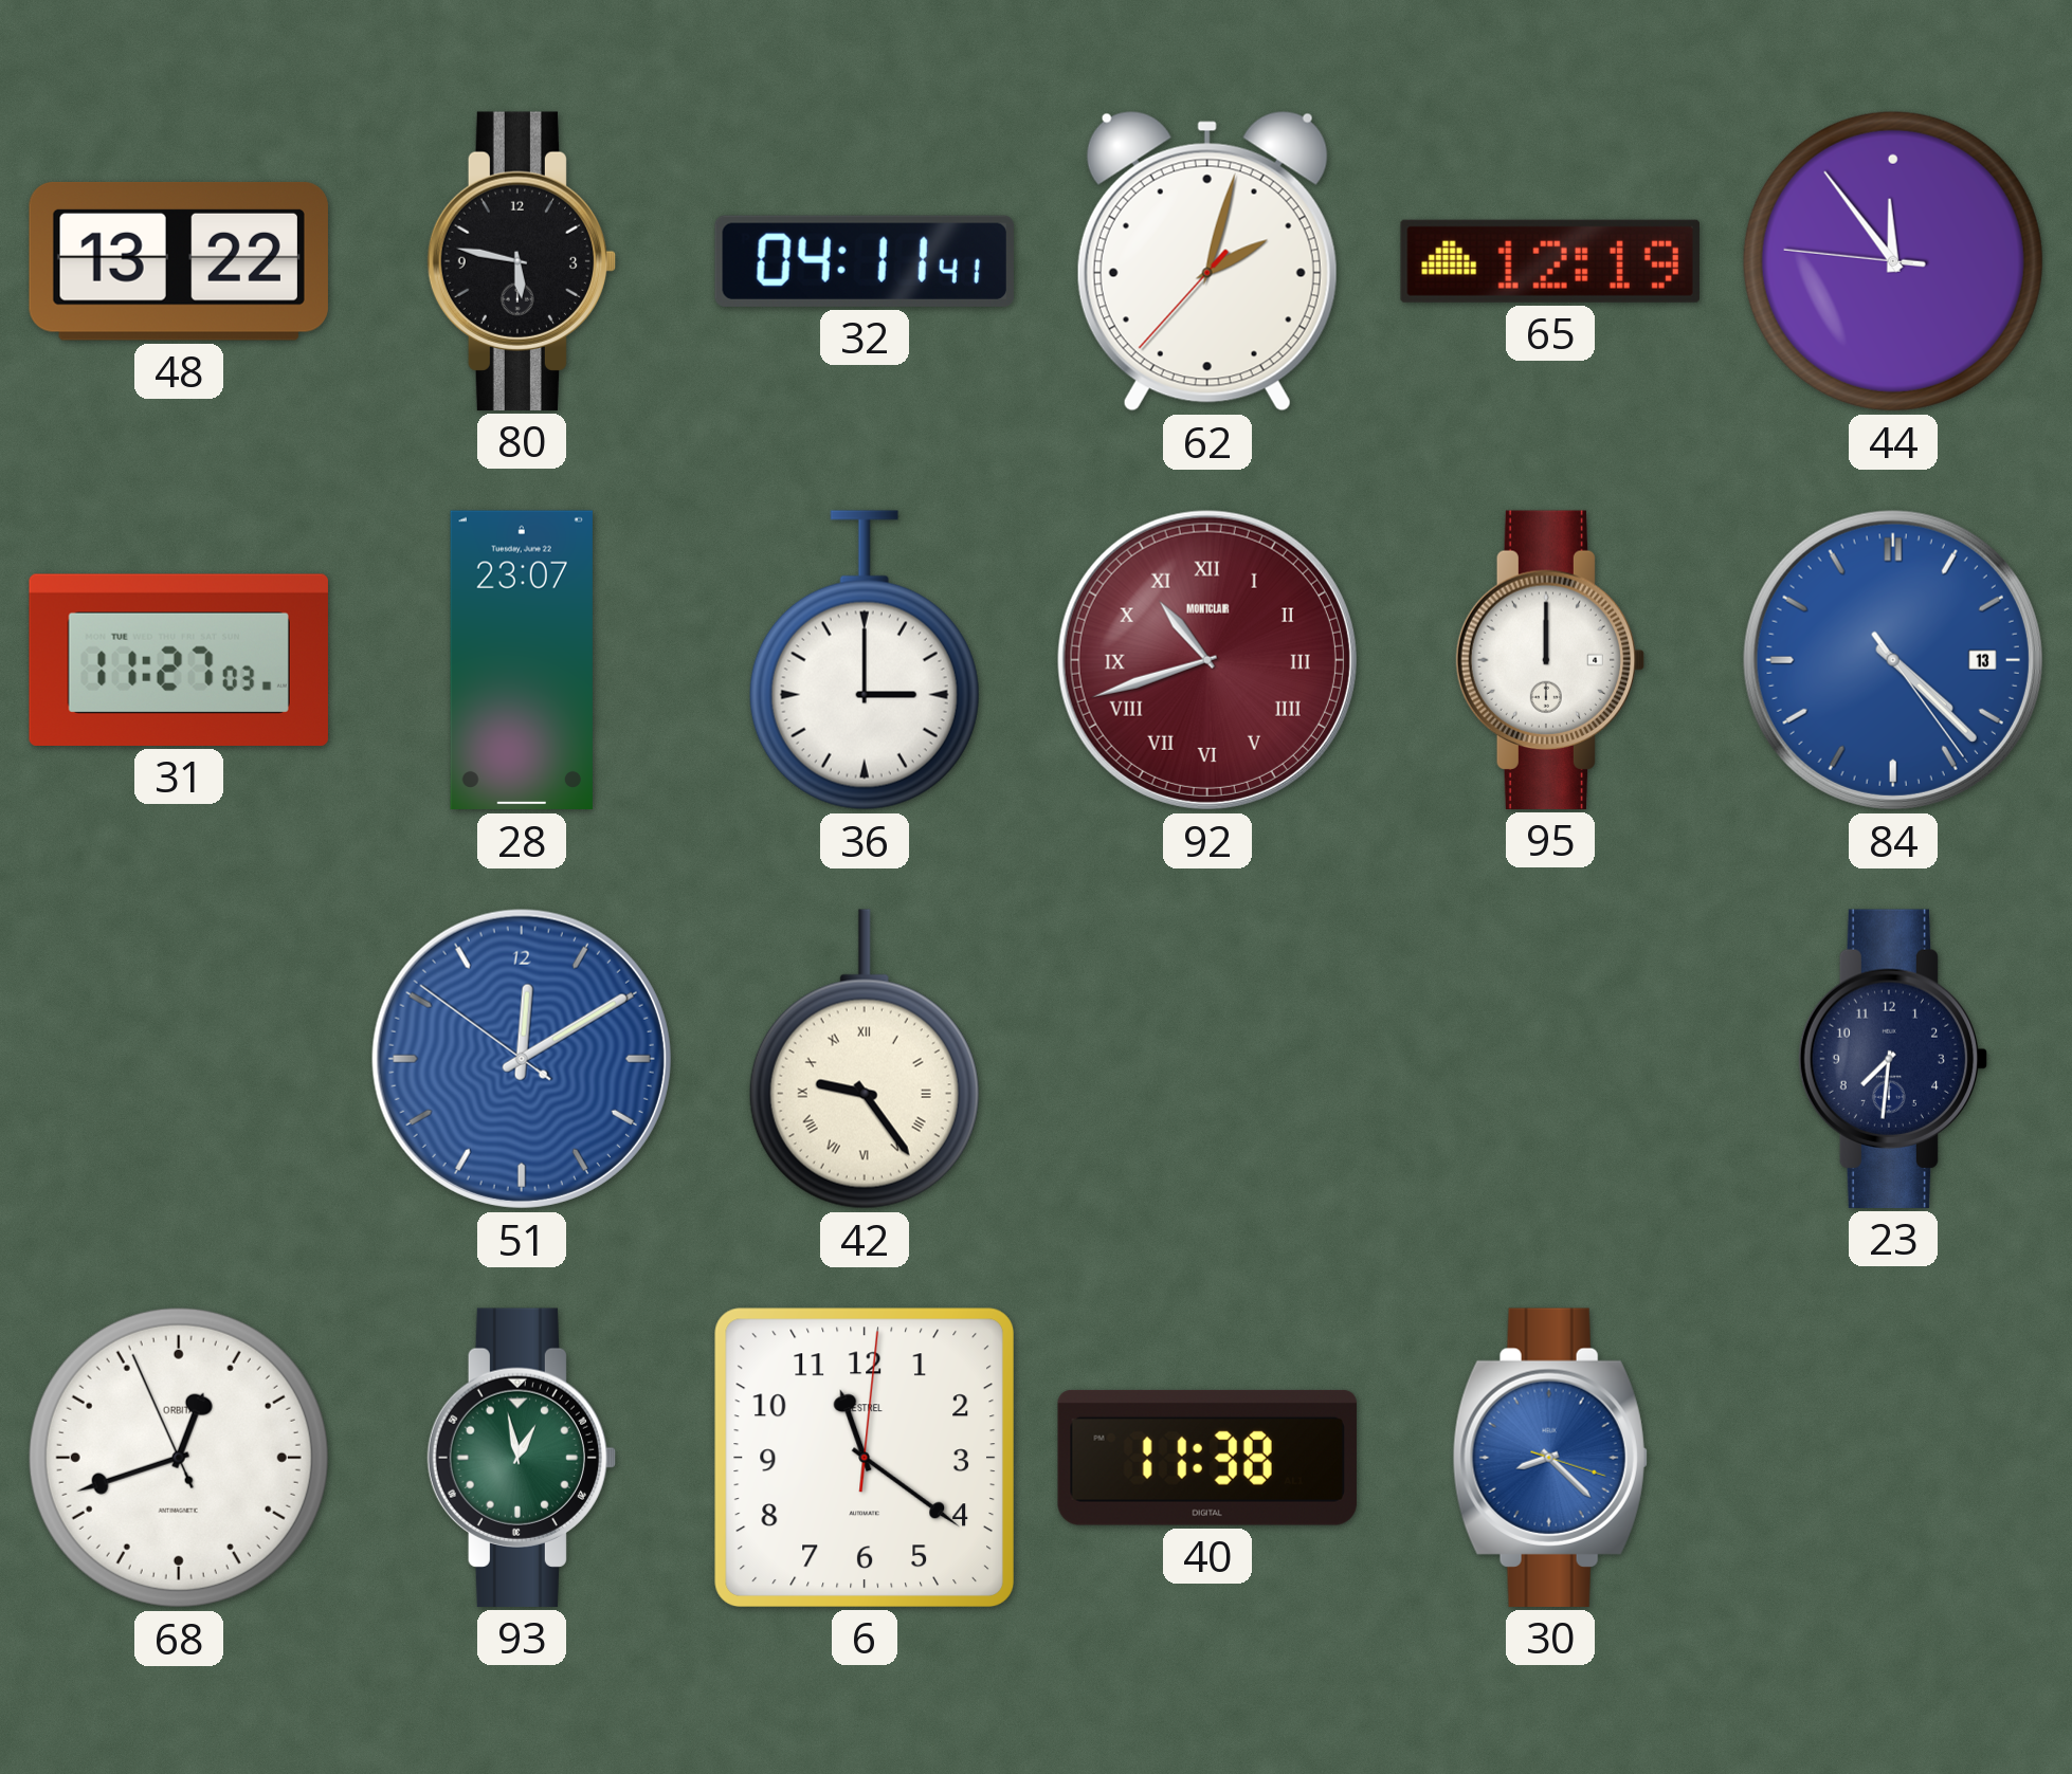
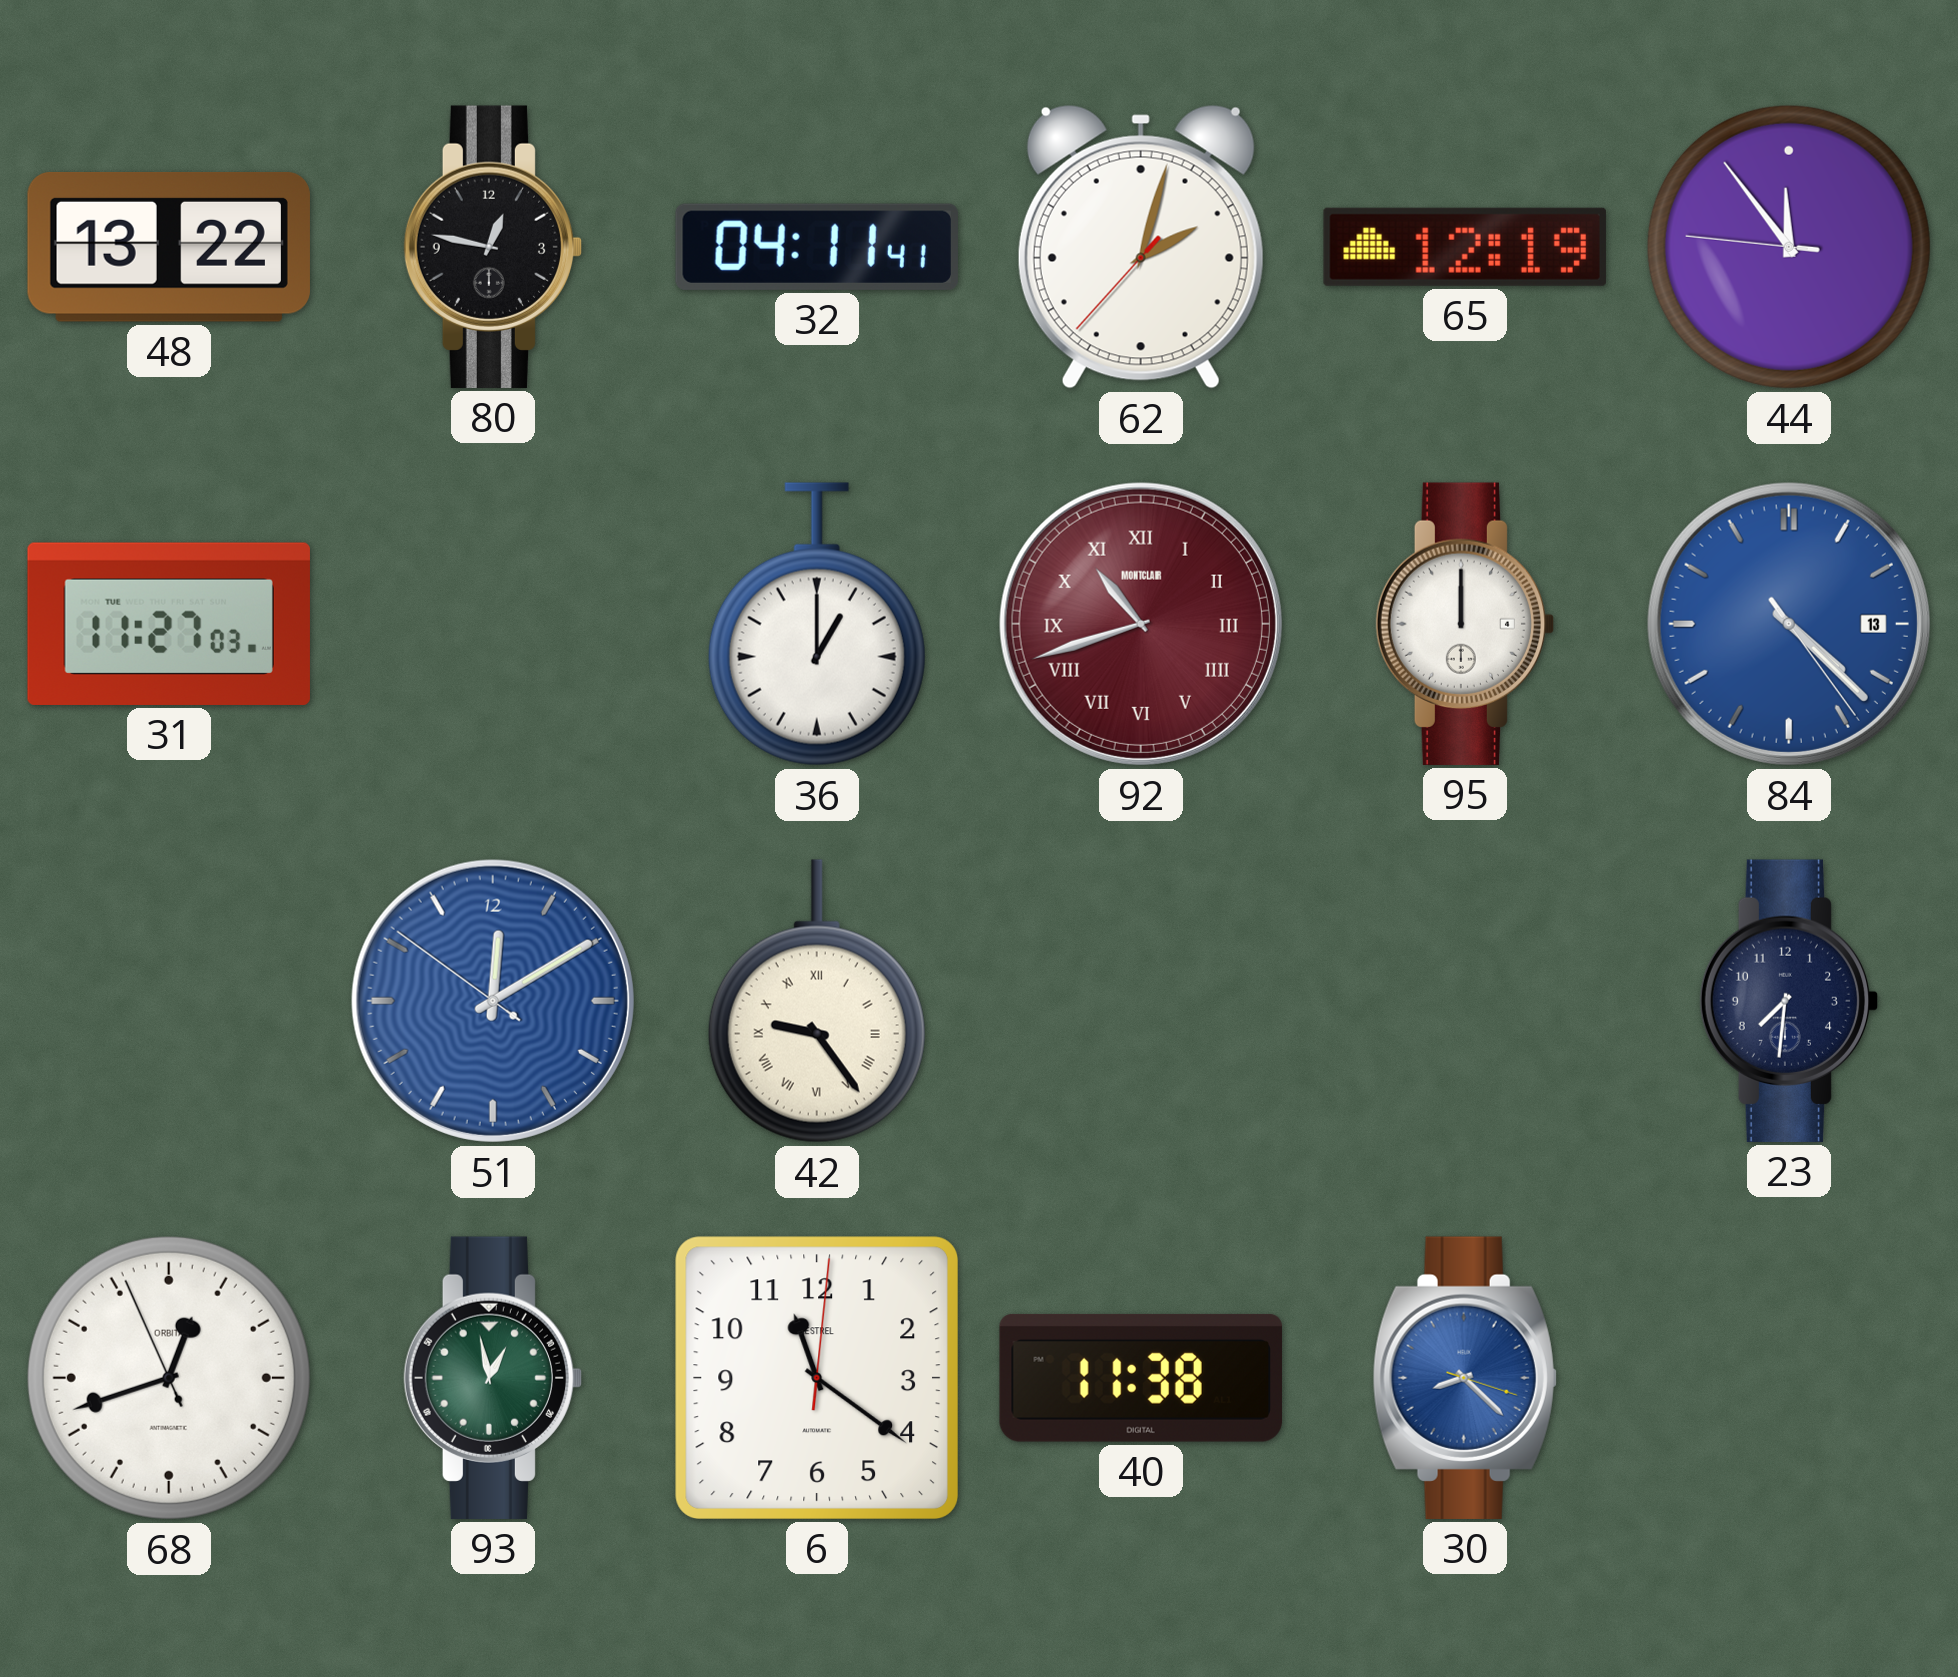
80: 5:47 -> 12:47 (493, 247)
28: 23:07 -> none (522, 660)
36: 3:00 -> 1:00 (817, 624)
